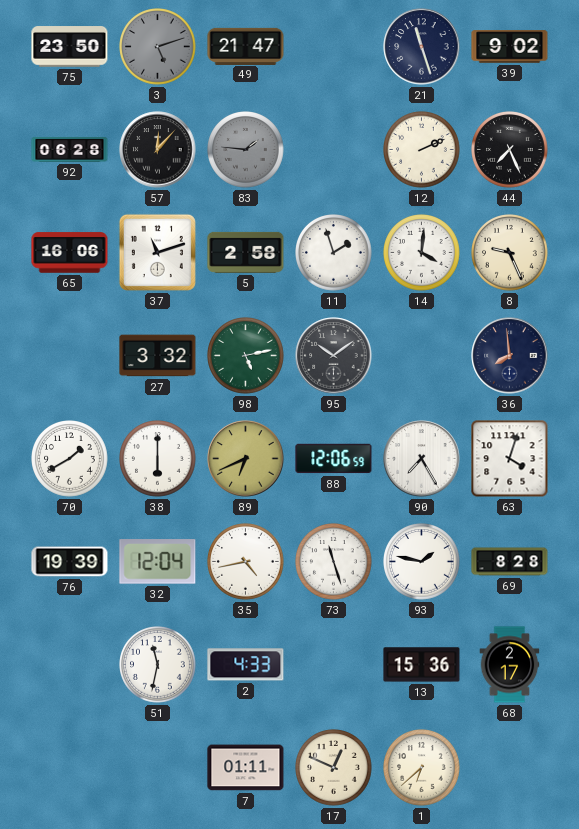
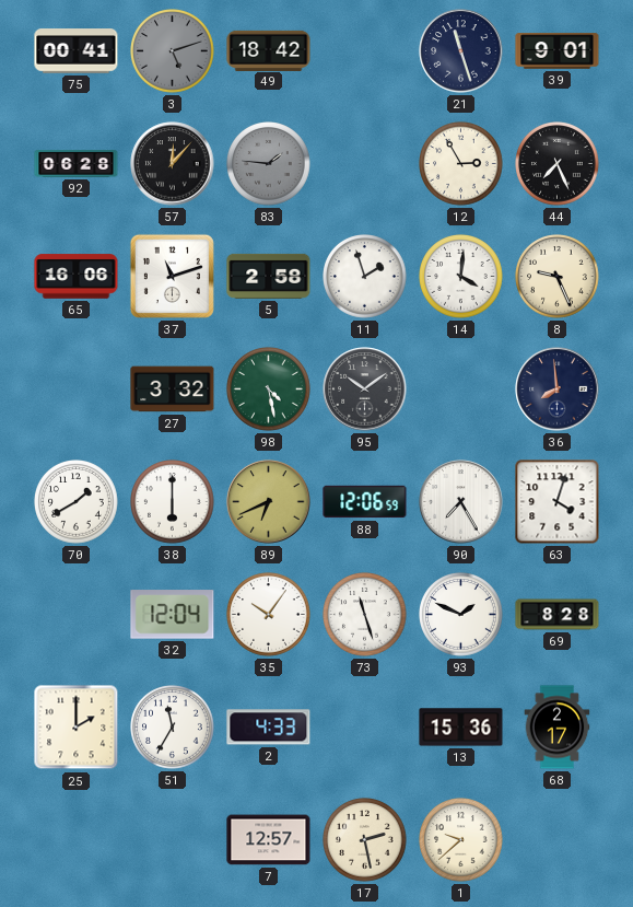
75: 23:50 -> 00:41 (77, 51)
49: 21:47 -> 18:42 (269, 50)
39: 9:02 -> 9:01 (558, 51)
12: 2:11 -> 2:55 (461, 164)
98: 5:13 -> 4:28 (269, 389)
76: 19:39 -> none (70, 562)
35: 4:43 -> 10:06 (269, 615)
93: 1:47 -> 1:49 (461, 615)
25: none -> 2:00 (77, 728)
51: 11:32 -> 11:35 (173, 728)
7: 01:11 -> 12:57 (269, 840)
17: 12:49 -> 2:28 (365, 840)
1: 6:38 -> 9:38 (461, 840)
